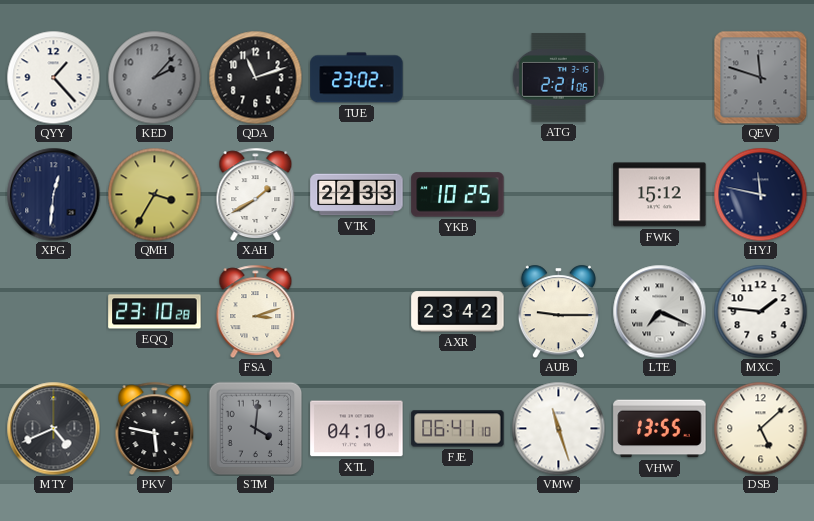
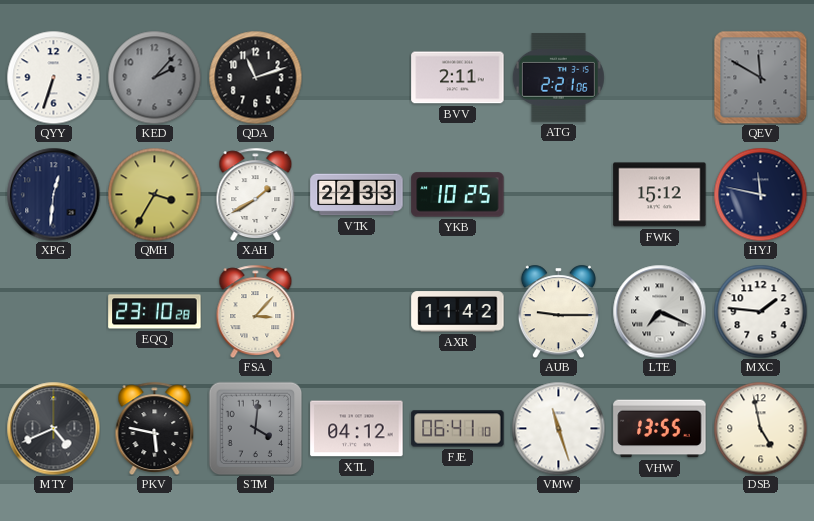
QYY: 1:23 -> 6:33 (53, 77)
TUE: 23:02 -> none (357, 78)
BVV: none -> 2:11 (458, 78)
QEV: 11:48 -> 11:50 (760, 77)
FSA: 3:12 -> 3:07 (256, 311)
AXR: 23:42 -> 11:42 (458, 312)
XTL: 04:10 -> 04:12 (357, 429)
DSB: 5:08 -> 4:58 (760, 428)
